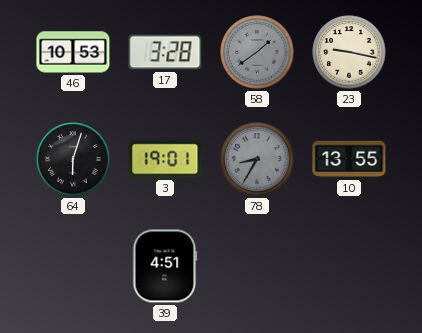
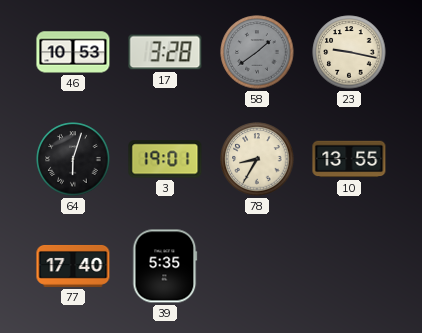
78 dial: grey -> cream (257, 159)
77: none -> 17:40 (73, 266)
39: 4:51 -> 5:35 (165, 266)
